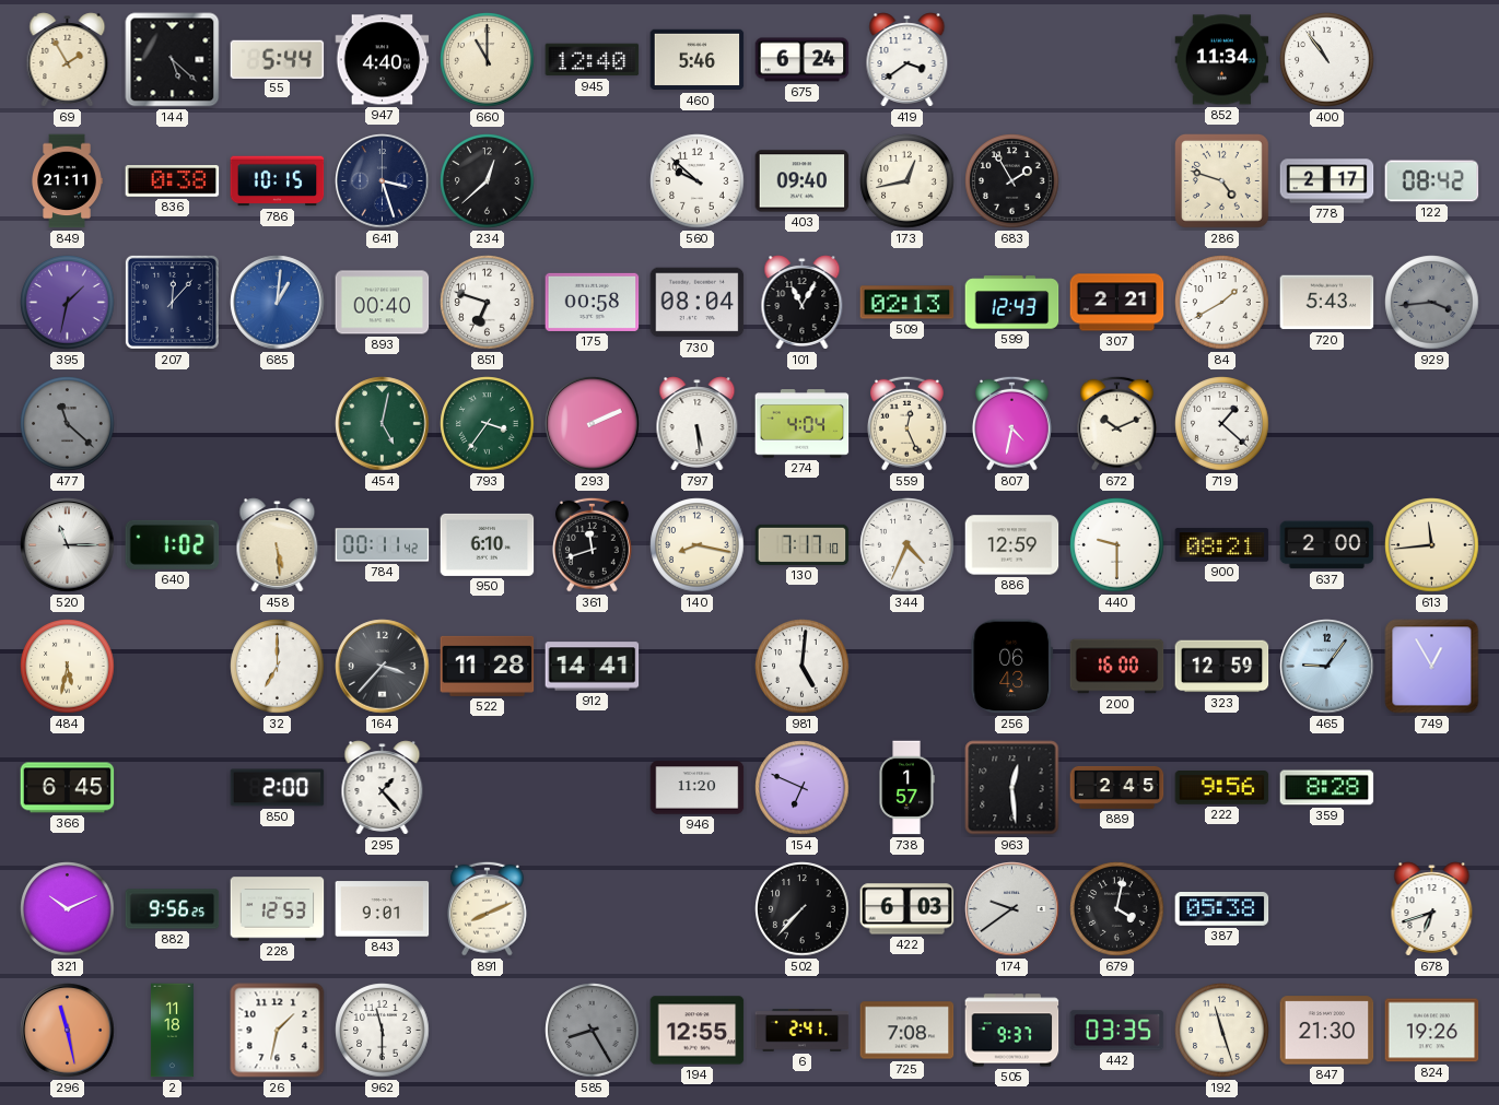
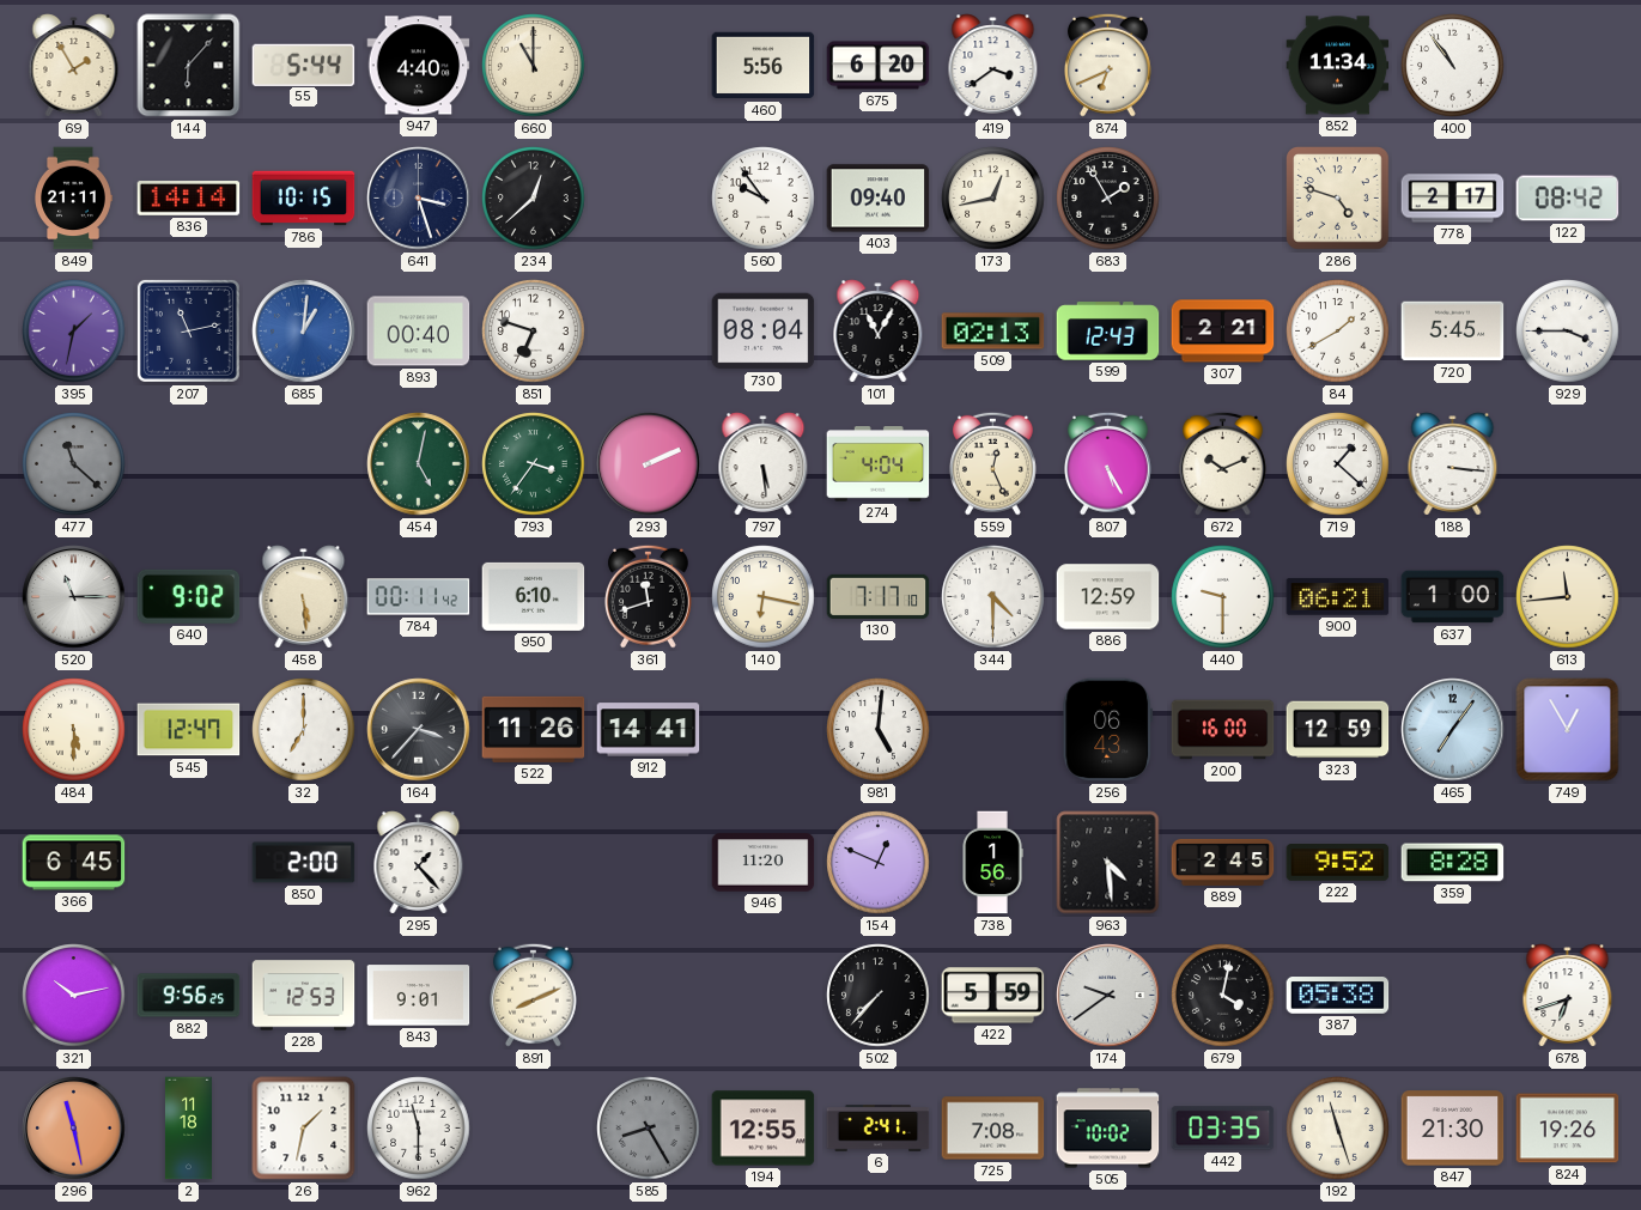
144: 5:22 -> 6:07 (189, 66)
945: 12:40 -> none (593, 60)
460: 5:46 -> 5:56 (764, 66)
675: 6:24 -> 6:20 (879, 66)
874: none -> 6:41 (1107, 65)
836: 0:38 -> 14:14 (189, 199)
560: 9:52 -> 9:54 (764, 199)
207: 12:07 -> 11:13 (188, 330)
175: 00:58 -> none (593, 302)
720: 5:43 -> 5:45 (1453, 332)
929: 3:44 -> 3:45 (1568, 332)
929 dial: grey -> white (1568, 332)
807: 4:32 -> 5:25 (1107, 463)
188: none -> 3:16 (1453, 464)
640: 1:02 -> 9:02 (189, 596)
140: 8:17 -> 6:17 (764, 597)
344: 4:34 -> 4:30 (993, 597)
900: 08:21 -> 06:21 (1338, 597)
637: 2:00 -> 1:00 (1453, 597)
484: 5:32 -> 5:30 (74, 730)
545: none -> 12:47 (189, 730)
522: 11:28 -> 11:26 (534, 729)
465: 9:06 -> 7:06 (1453, 730)
154: 6:49 -> 12:49 (879, 863)
738: 1:57 -> 1:56 (992, 863)
963: 12:29 -> 4:29 (1108, 863)
222: 9:56 -> 9:52 (1338, 863)
321: 10:11 -> 10:13 (74, 996)
422: 6:03 -> 5:59 (993, 996)
505: 9:37 -> 10:02 (1108, 1129)
